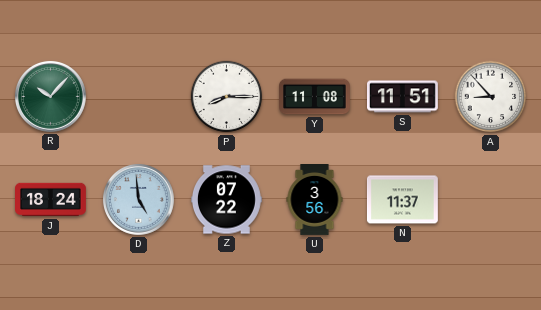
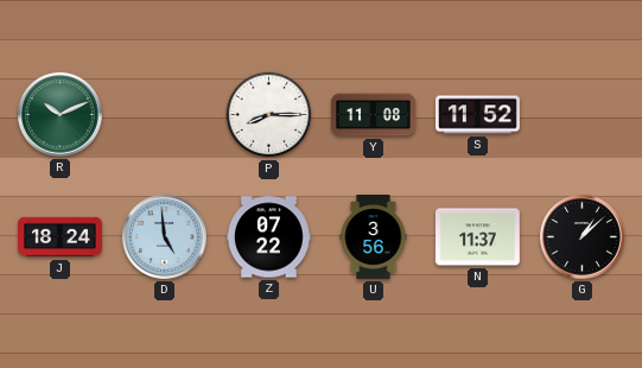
R: 10:07 -> 10:11 (59, 114)
S: 11:51 -> 11:52 (478, 115)
A: 8:53 -> none (491, 97)
G: none -> 1:08 (581, 236)
